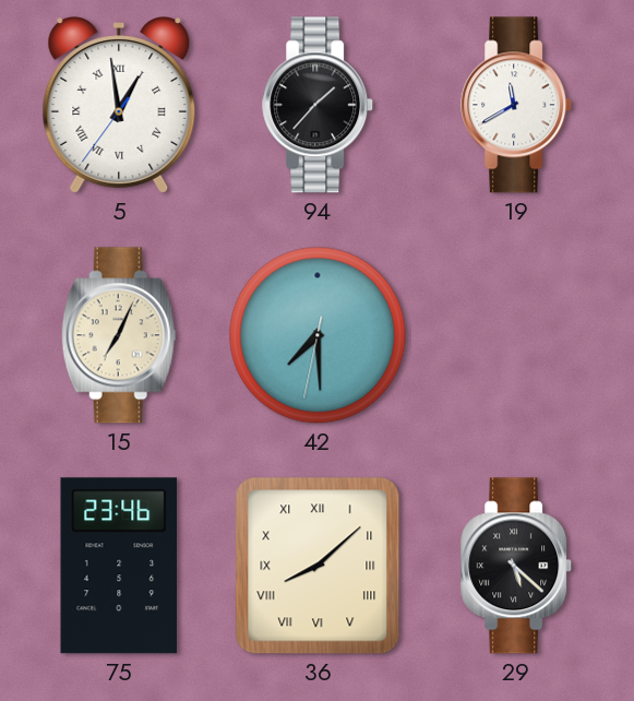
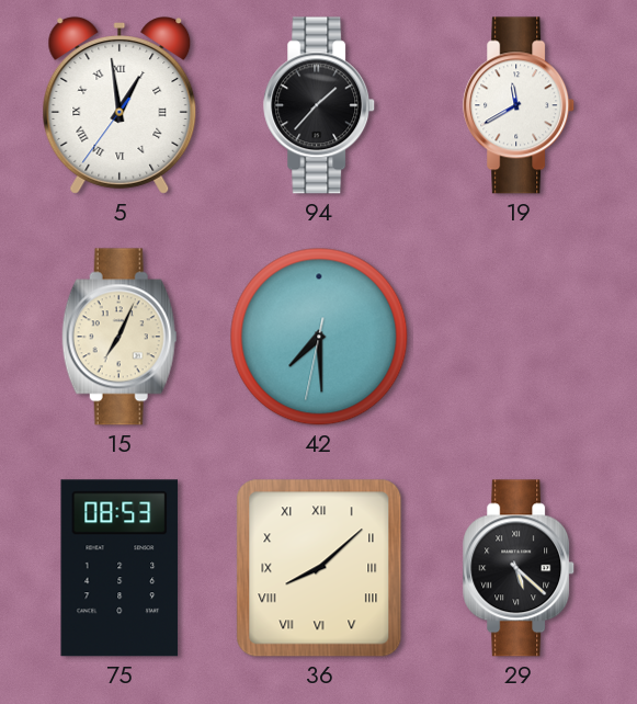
75: 23:46 -> 08:53 (120, 568)
